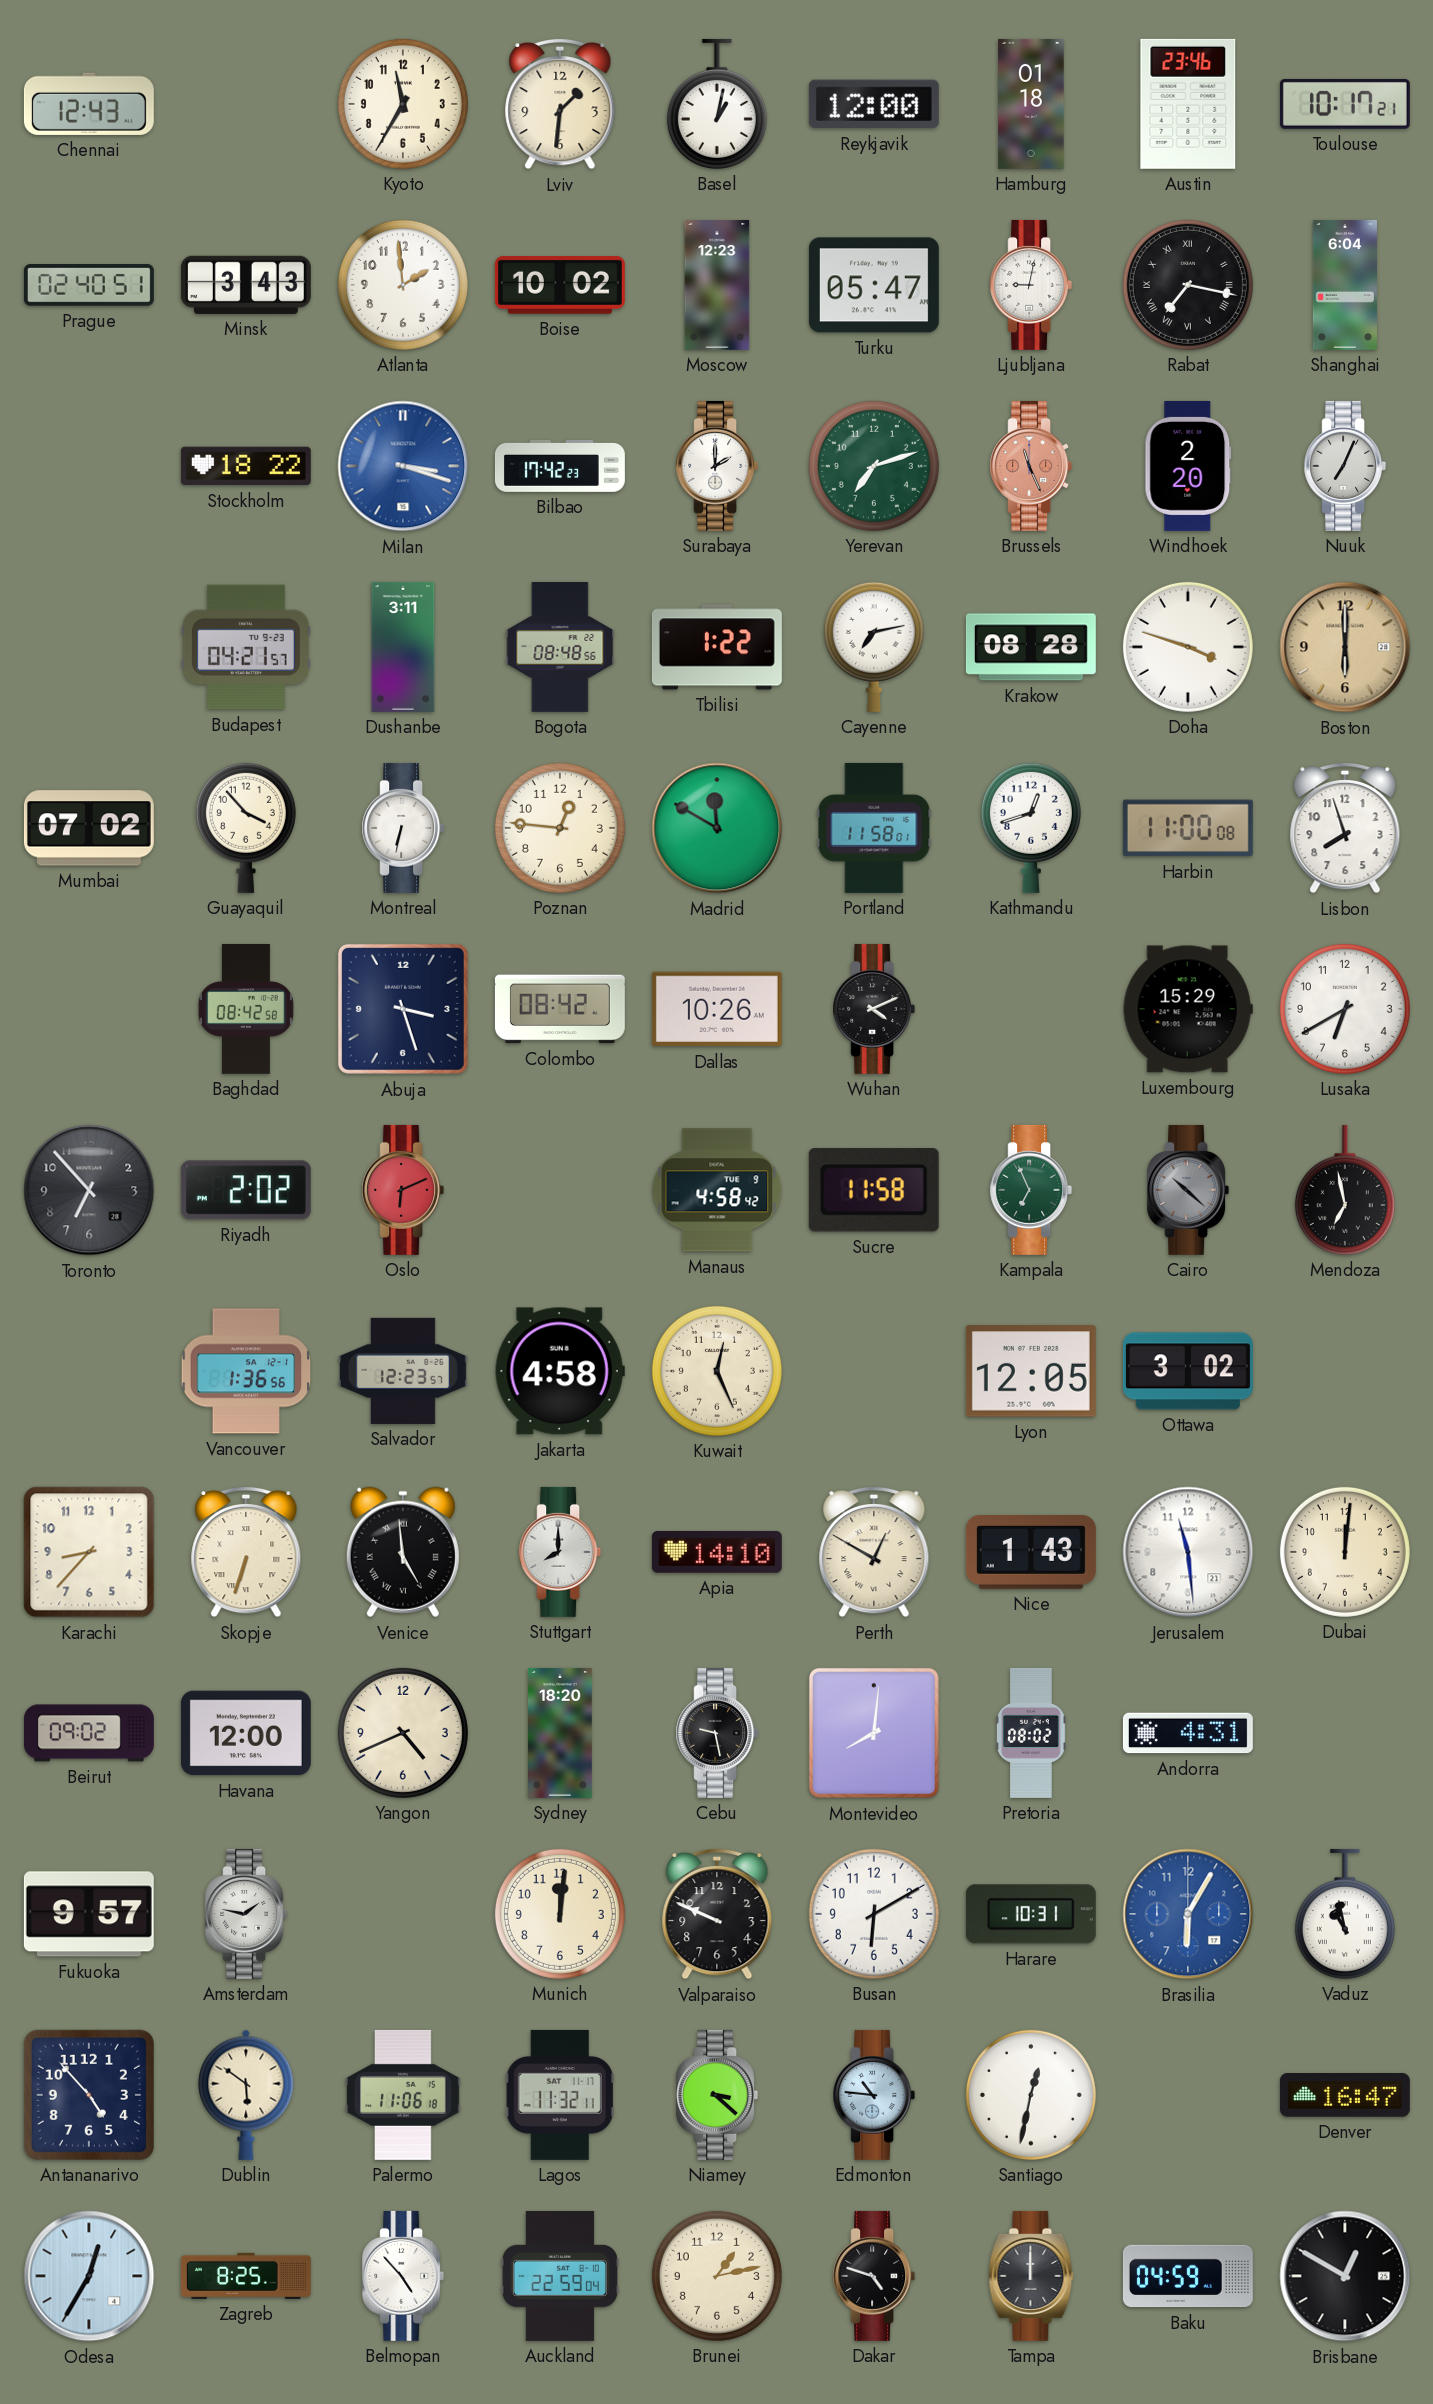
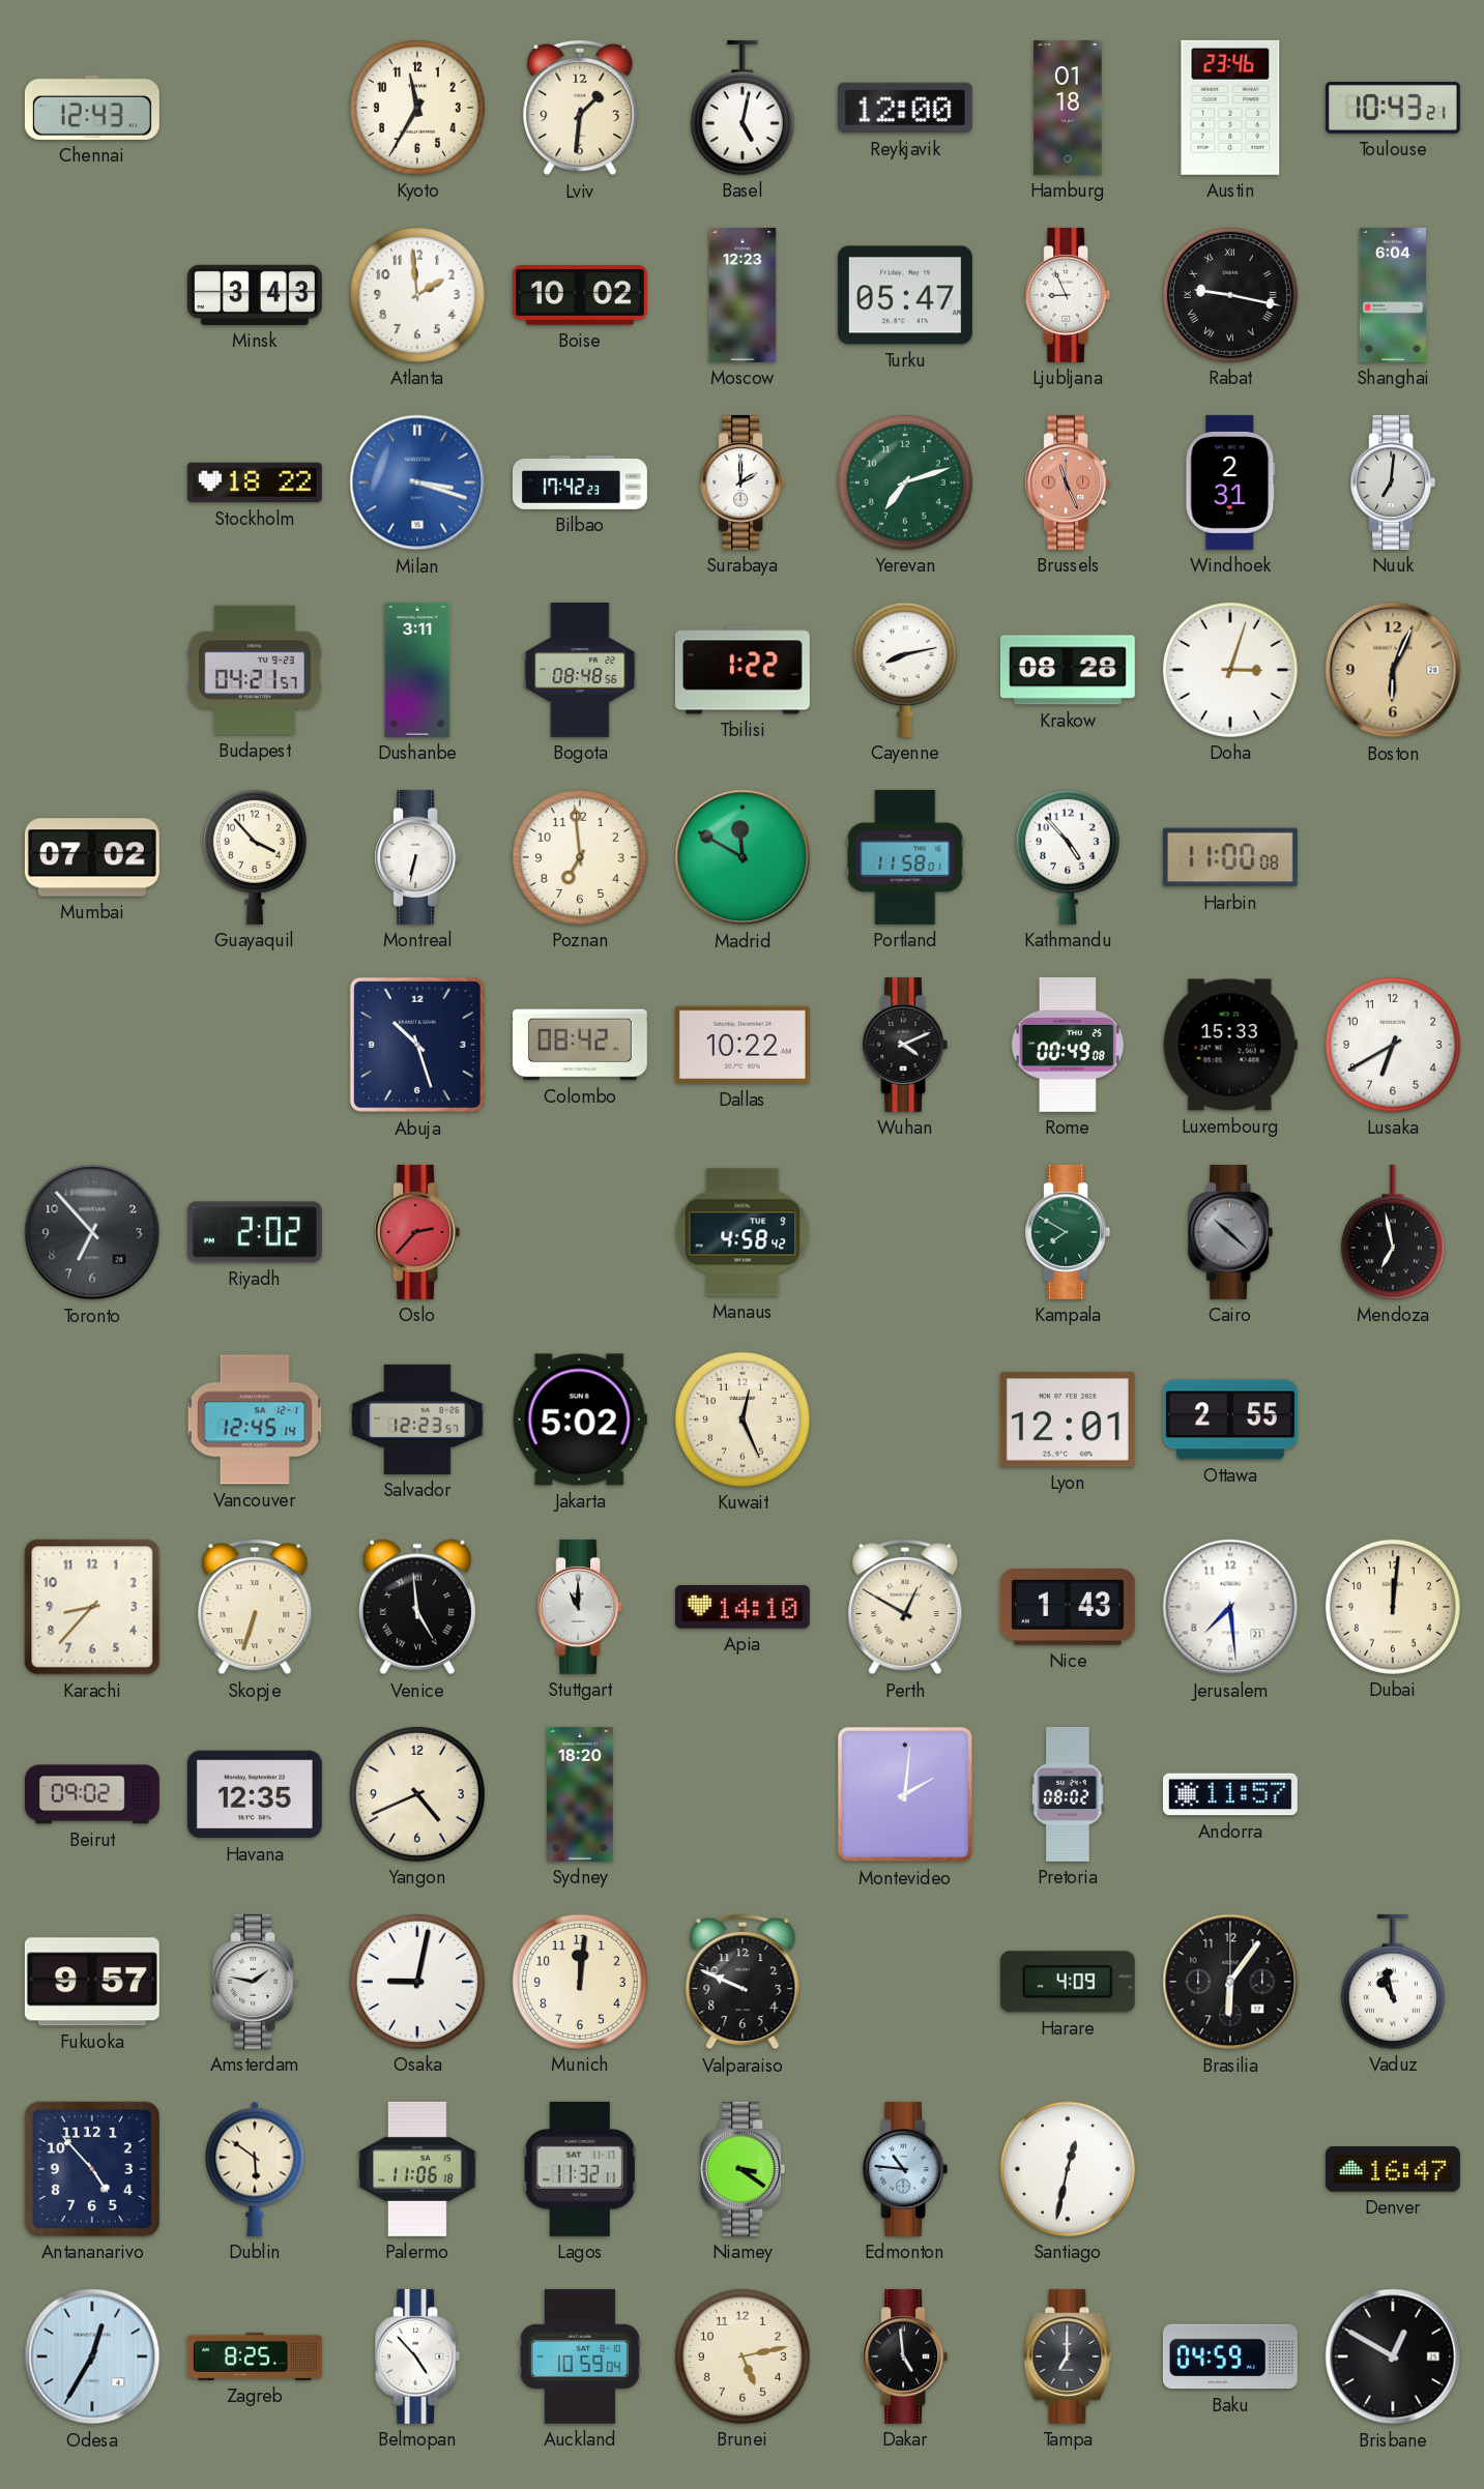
Basel: 1:02 -> 5:02 (743, 108)
Toulouse: 10:17 -> 10:43 (1393, 108)
Prague: 02:40 -> none (89, 285)
Ljubljana: 9:02 -> 8:56 (1068, 295)
Rabat: 7:17 -> 9:17 (1230, 295)
Windhoek: 2:20 -> 2:31 (1230, 482)
Nuuk: 7:04 -> 7:01 (1393, 482)
Cayenne: 7:13 -> 8:13 (905, 670)
Doha: 3:48 -> 3:03 (1230, 670)
Boston: 6:00 -> 6:04 (1393, 670)
Poznan: 12:46 -> 6:59 (580, 857)
Kathmandu: 12:42 -> 4:53 (1068, 857)
Lisbon: 7:57 -> none (1345, 828)
Baghdad: 08:42 -> none (246, 1009)
Abuja: 3:27 -> 10:27 (417, 1045)
Dallas: 10:26 -> 10:22 (743, 1045)
Rome: none -> 00:49 (1068, 1045)
Luxembourg: 15:29 -> 15:33 (1230, 1045)
Oslo: 6:11 -> 2:37 (417, 1232)
Sucre: 11:58 -> none (874, 1191)
Kampala: 6:56 -> 7:50 (1068, 1232)
Vancouver: 1:36 -> 12:45 (255, 1419)
Jakarta: 4:58 -> 5:02 (580, 1419)
Lyon: 12:05 -> 12:01 (1068, 1419)
Ottawa: 3:02 -> 2:55 (1230, 1419)
Stuttgart: 8:00 -> 11:00 (580, 1607)
Jerusalem: 11:29 -> 7:29 (1230, 1607)
Havana: 12:00 -> 12:35 (255, 1794)
Cebu: 9:28 -> none (717, 1733)
Montevideo: 8:01 -> 2:01 (905, 1794)
Andorra: 4:31 -> 11:57 (1230, 1794)
Osaka: none -> 9:02 (417, 1982)
Busan: 6:10 -> none (874, 1914)
Harare: 10:31 -> 4:09 (1068, 1982)
Brasilia: 6:05 -> 6:06 (1230, 1982)
Brasilia dial: blue -> black (1230, 1982)
Niamey: 3:22 -> 3:21 (743, 2169)
Auckland: 22:59 -> 10:59 (580, 2356)
Brunei: 1:13 -> 5:13 (743, 2356)
Dakar: 4:48 -> 4:59 (905, 2356)
Tampa: 12:00 -> 7:00 (1068, 2356)
